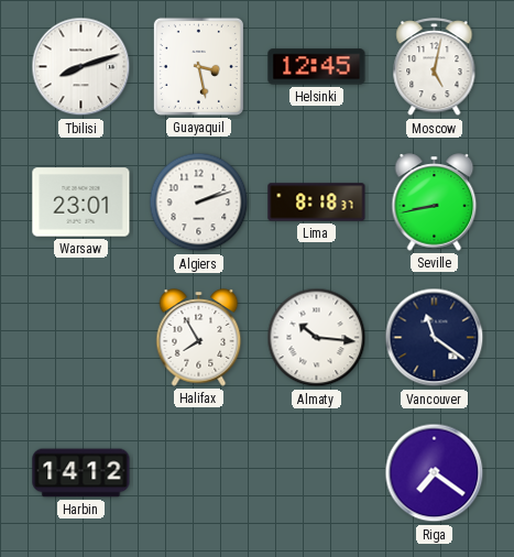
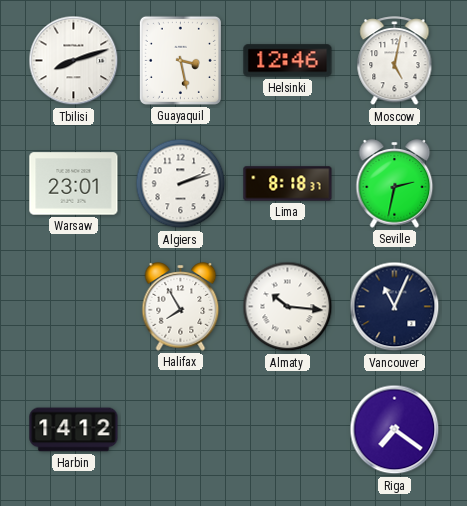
Helsinki: 12:45 -> 12:46 (288, 61)
Seville: 8:43 -> 2:32 (395, 184)
Vancouver: 11:21 -> 11:04 (395, 307)
